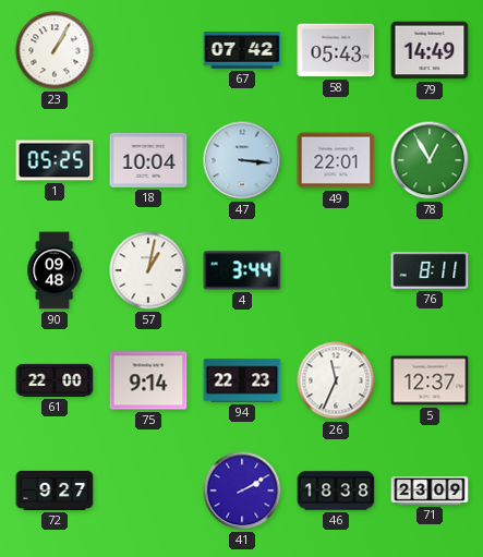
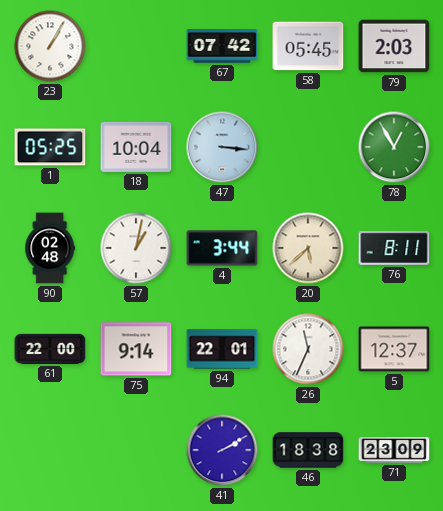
58: 05:43 -> 05:45 (308, 46)
79: 14:49 -> 2:03 (394, 46)
49: 22:01 -> none (336, 160)
90: 09:48 -> 02:48 (50, 248)
20: none -> 5:38 (308, 248)
94: 22:23 -> 22:01 (222, 349)
72: 9:27 -> none (55, 491)
